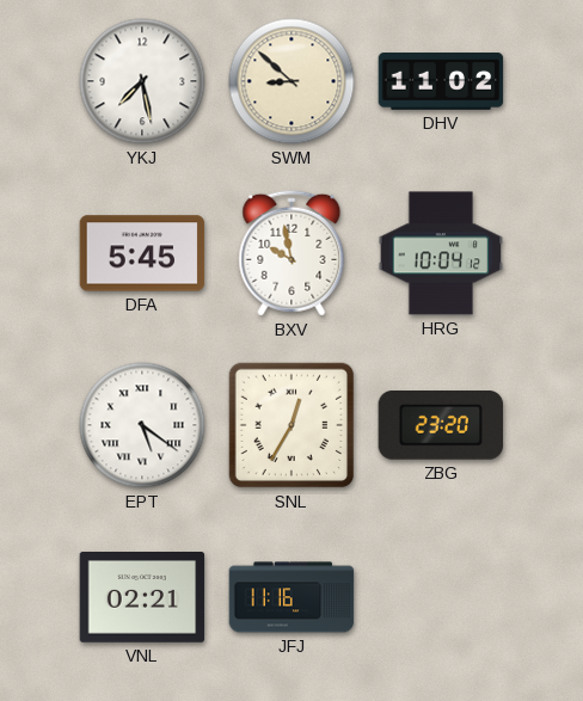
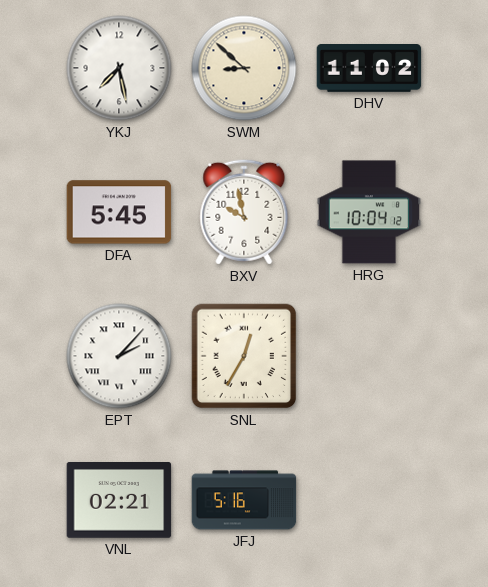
EPT: 5:21 -> 2:07 (119, 356)
ZBG: 23:20 -> none (441, 426)
JFJ: 11:16 -> 5:16 (244, 500)
